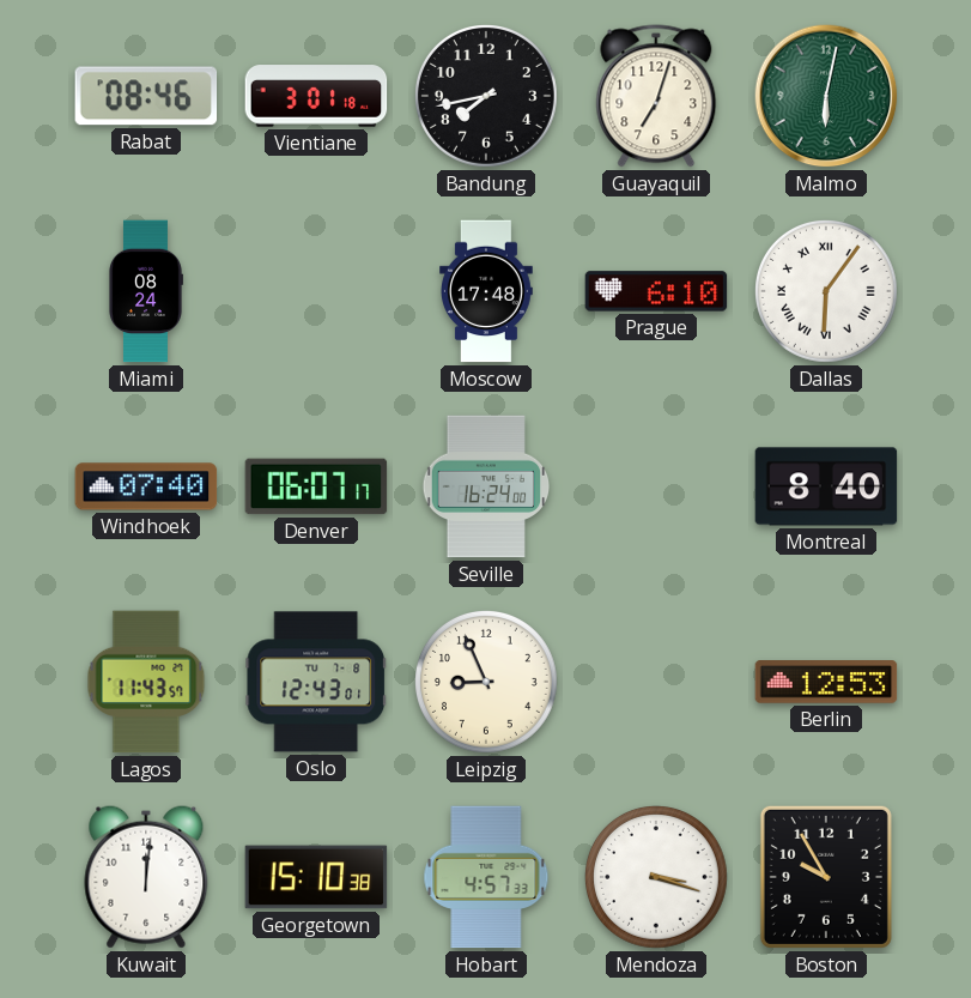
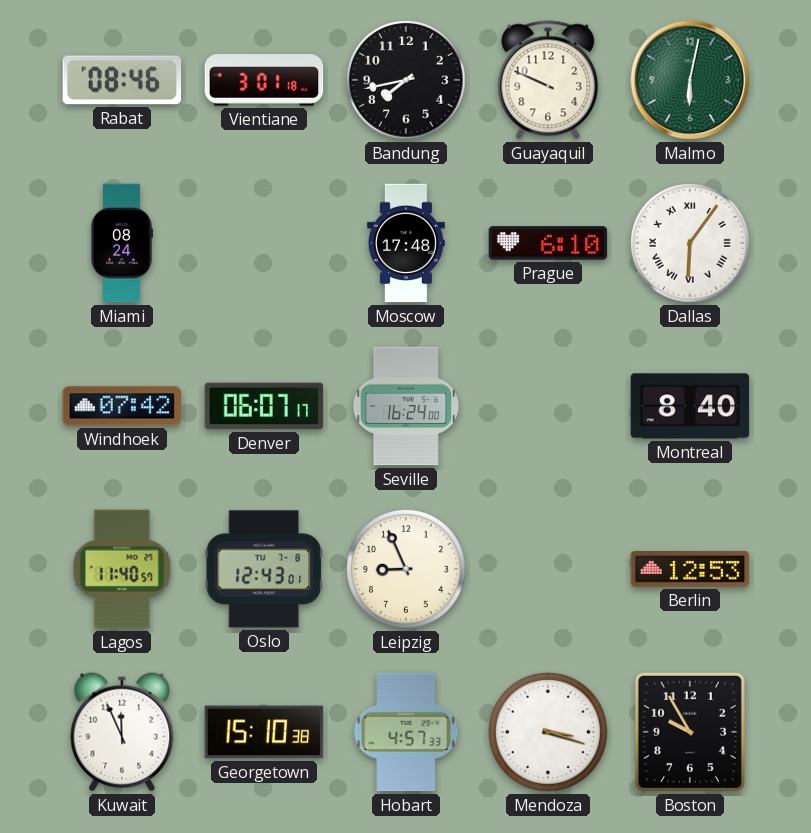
Guayaquil: 7:03 -> 9:49 (548, 80)
Windhoek: 07:40 -> 07:42 (122, 406)
Lagos: 11:43 -> 11:40 (122, 569)
Kuwait: 12:01 -> 11:56 (122, 732)
